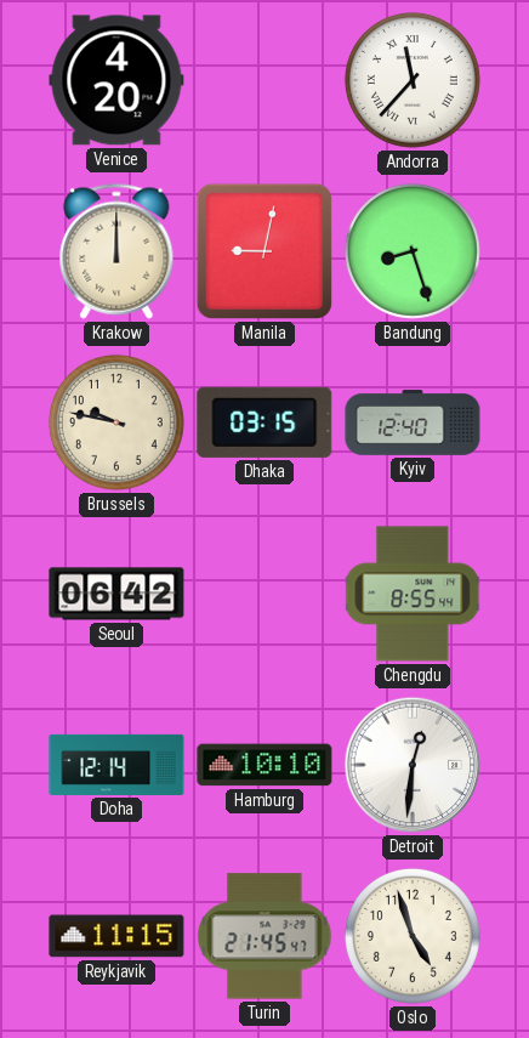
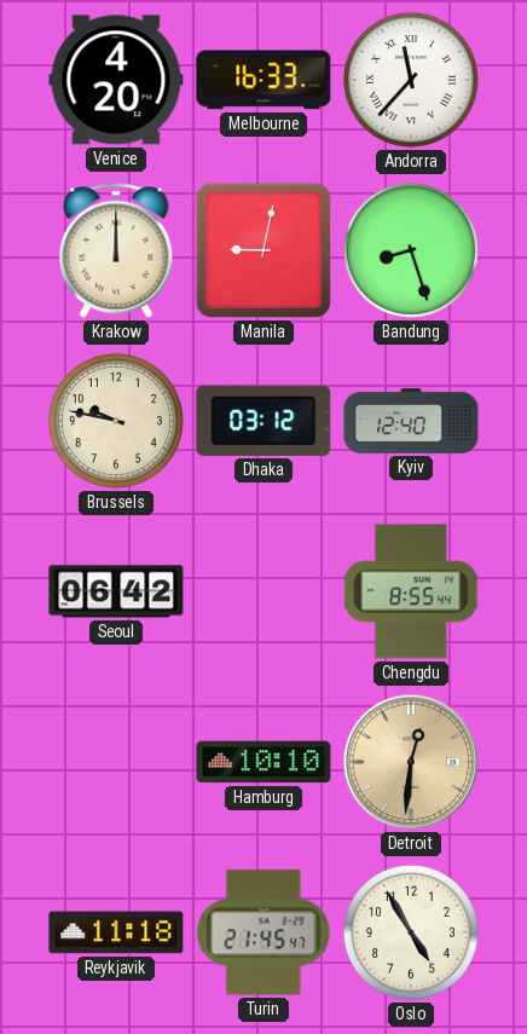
Melbourne: none -> 16:33 (263, 80)
Dhaka: 03:15 -> 03:12 (263, 421)
Doha: 12:14 -> none (116, 765)
Detroit dial: white -> champagne (411, 762)
Reykjavik: 11:15 -> 11:18 (116, 932)
Oslo: 4:57 -> 4:55 (411, 932)
